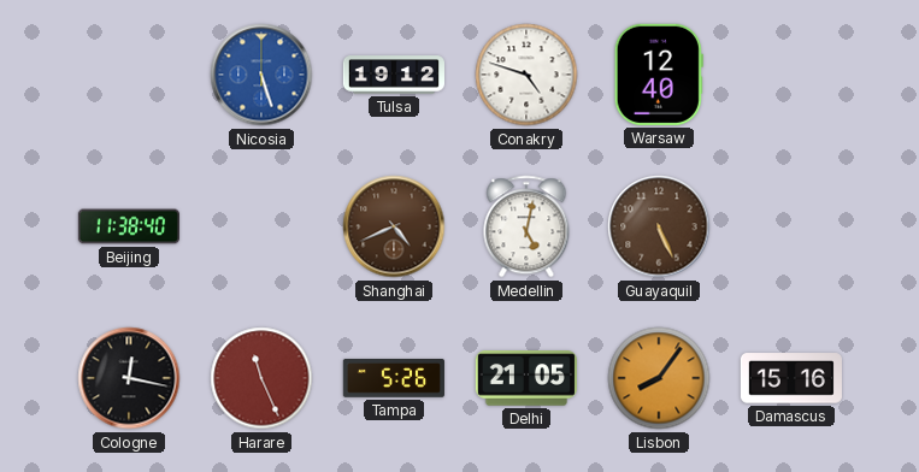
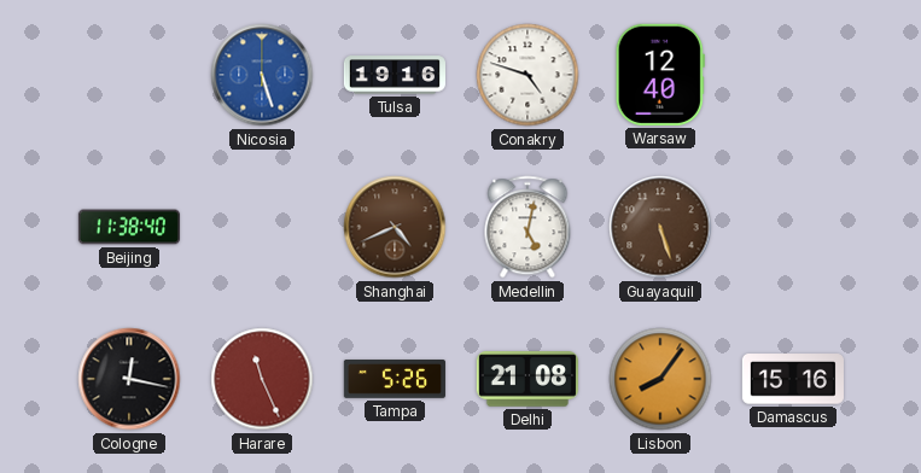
Tulsa: 19:12 -> 19:16 (394, 75)
Guayaquil: 5:26 -> 5:27 (660, 227)
Delhi: 21:05 -> 21:08 (527, 379)
